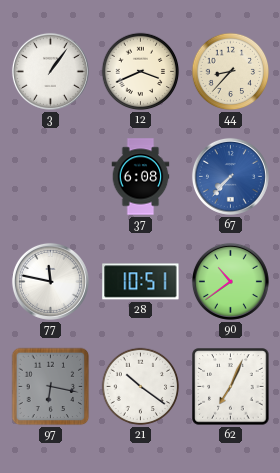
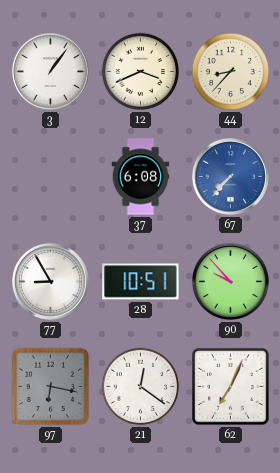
77: 11:47 -> 8:55 (50, 281)
90: 10:39 -> 9:53 (230, 281)
21: 10:21 -> 12:21 (141, 387)
